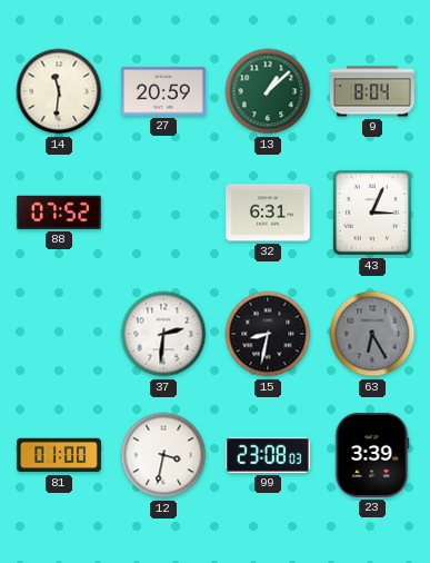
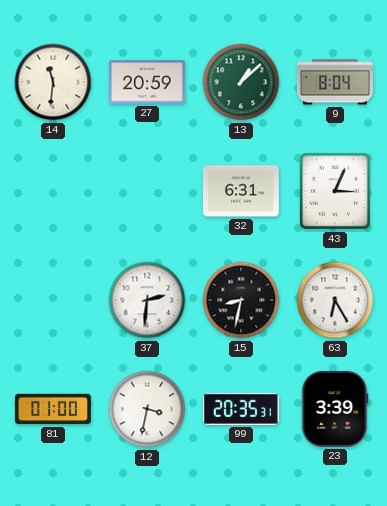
88: 07:52 -> none (59, 213)
63 dial: grey -> white (335, 300)
99: 23:08 -> 20:35 (241, 409)
